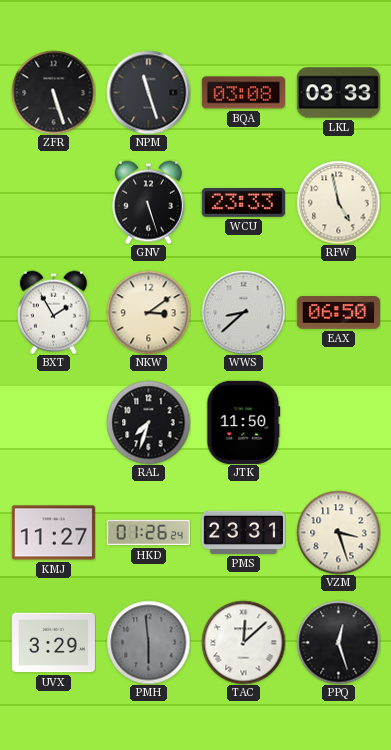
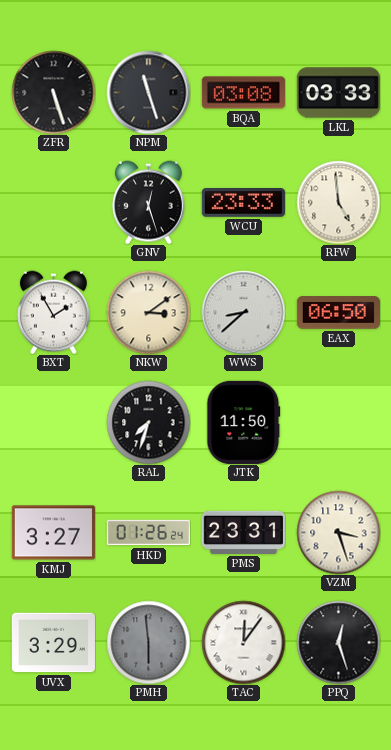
GNV: 5:27 -> 12:27 (148, 202)
RFW: 4:58 -> 4:59 (338, 202)
KMJ: 11:27 -> 3:27 (53, 533)
TAC: 12:08 -> 12:06 (243, 642)
